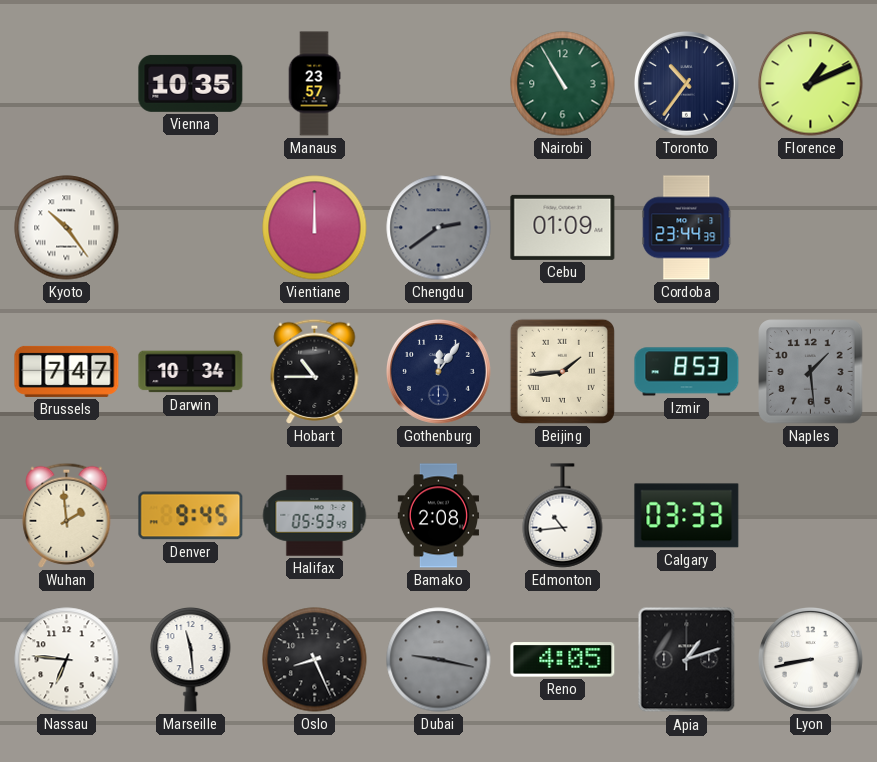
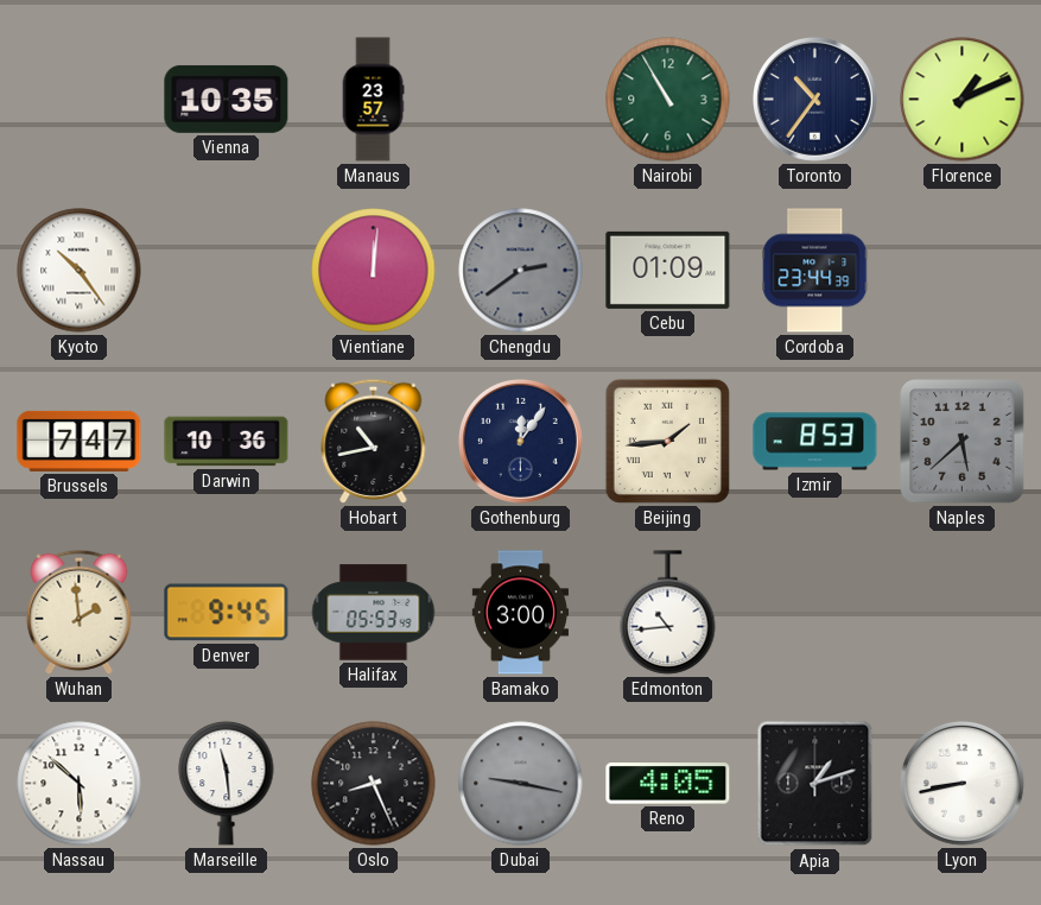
Vientiane: 12:00 -> 12:01 (374, 271)
Darwin: 10:34 -> 10:36 (227, 442)
Hobart: 10:45 -> 10:43 (374, 441)
Naples: 1:29 -> 5:38 (963, 442)
Bamako: 2:08 -> 3:00 (520, 613)
Calgary: 03:33 -> none (687, 516)
Nassau: 6:46 -> 5:52 (80, 784)
